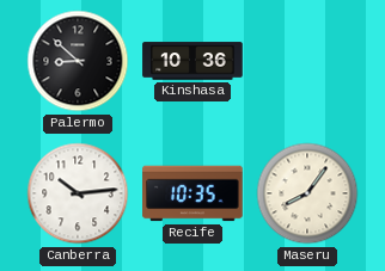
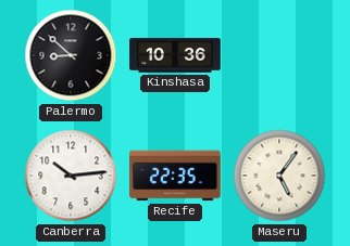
Recife: 10:35 -> 22:35 (175, 176)
Maseru: 8:06 -> 5:06 (279, 176)
